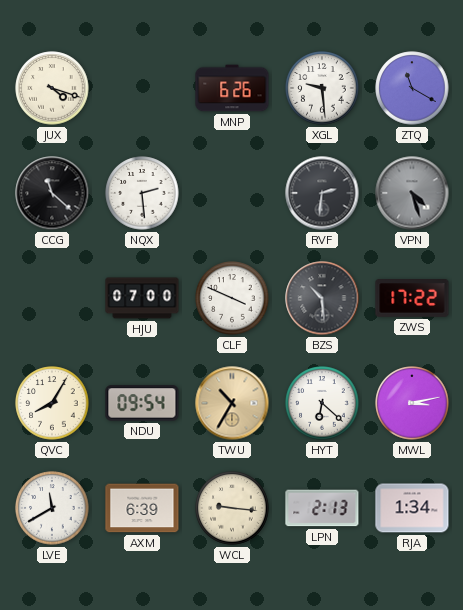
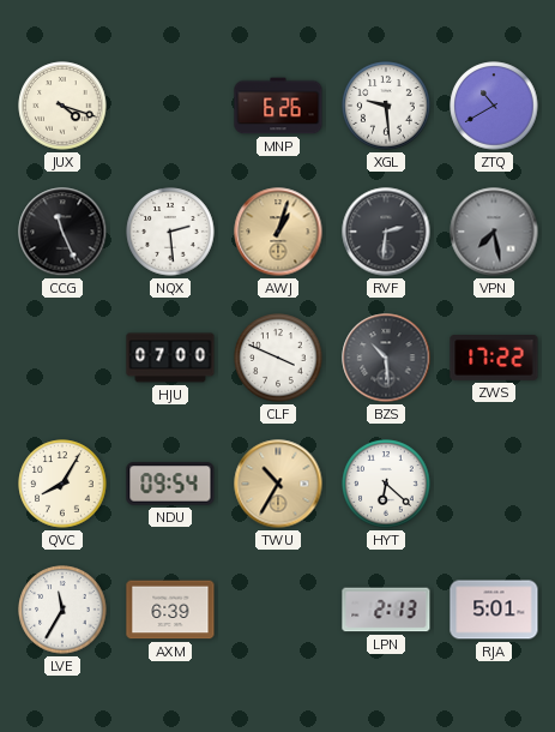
ZTQ: 11:20 -> 10:40 (494, 106)
CCG: 11:22 -> 11:26 (62, 232)
AWJ: none -> 1:03 (278, 232)
VPN: 4:27 -> 7:28 (494, 232)
MWL: 3:13 -> none (412, 403)
LVE: 11:40 -> 11:35 (62, 610)
WCL: 9:16 -> none (232, 508)
RJA: 1:34 -> 5:01 (494, 610)
